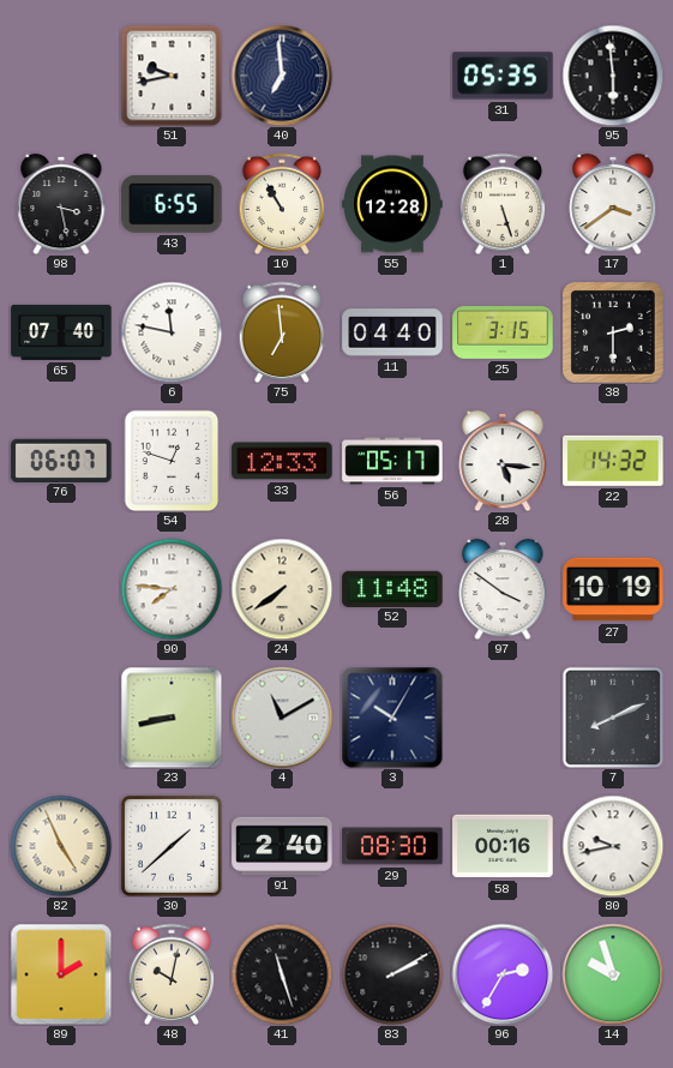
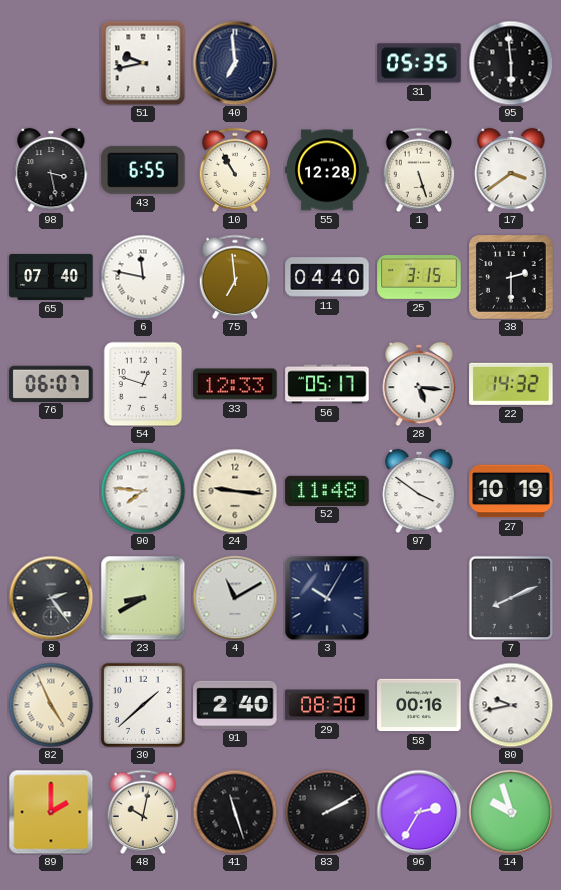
24: 7:39 -> 9:16 (235, 491)
8: none -> 2:24 (51, 598)
23: 8:43 -> 8:40 (143, 598)
